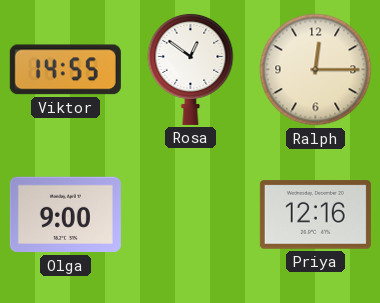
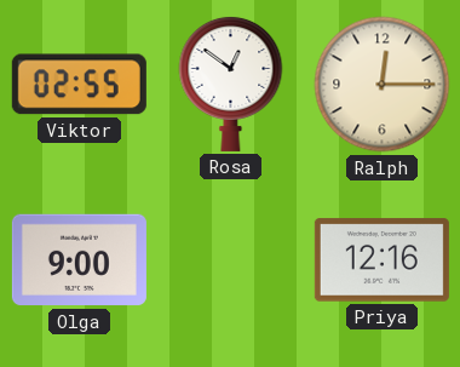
Viktor: 14:55 -> 02:55 (79, 85)
